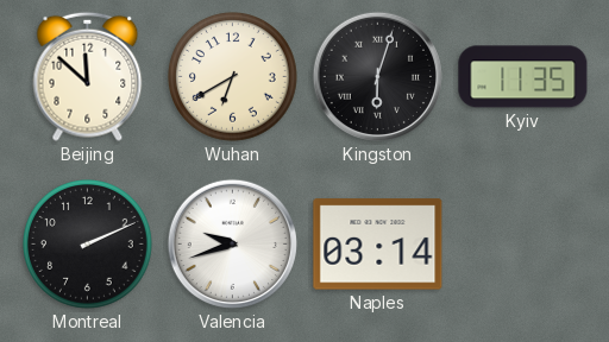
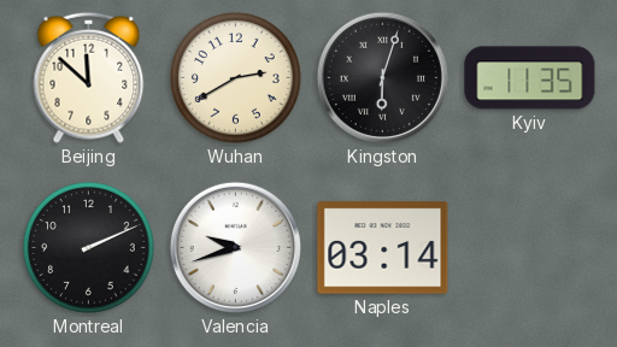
Wuhan: 6:40 -> 2:40 (236, 78)
